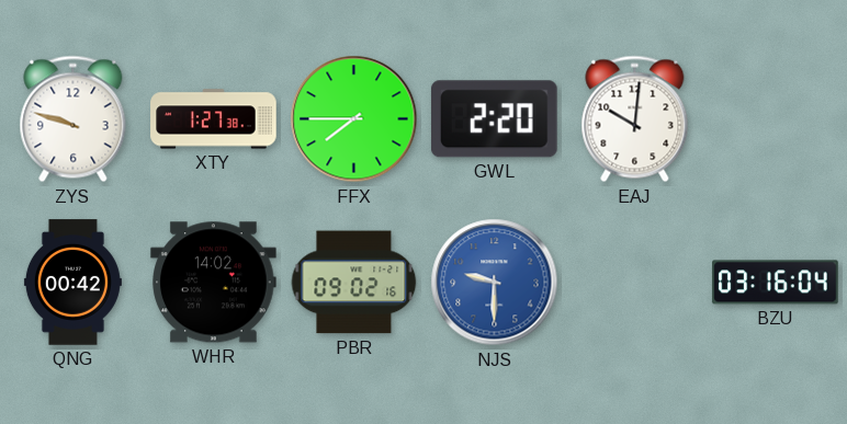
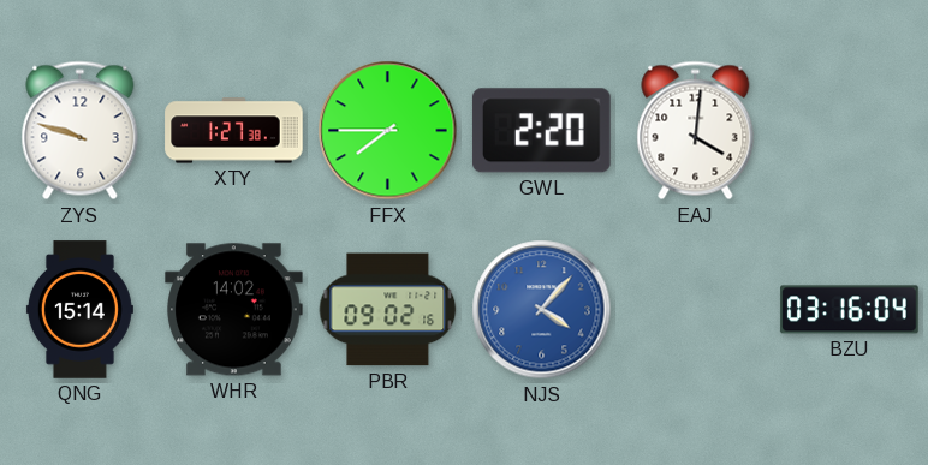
EAJ: 10:01 -> 4:01 (696, 131)
QNG: 00:42 -> 15:14 (79, 310)
NJS: 9:30 -> 4:07 (542, 310)
